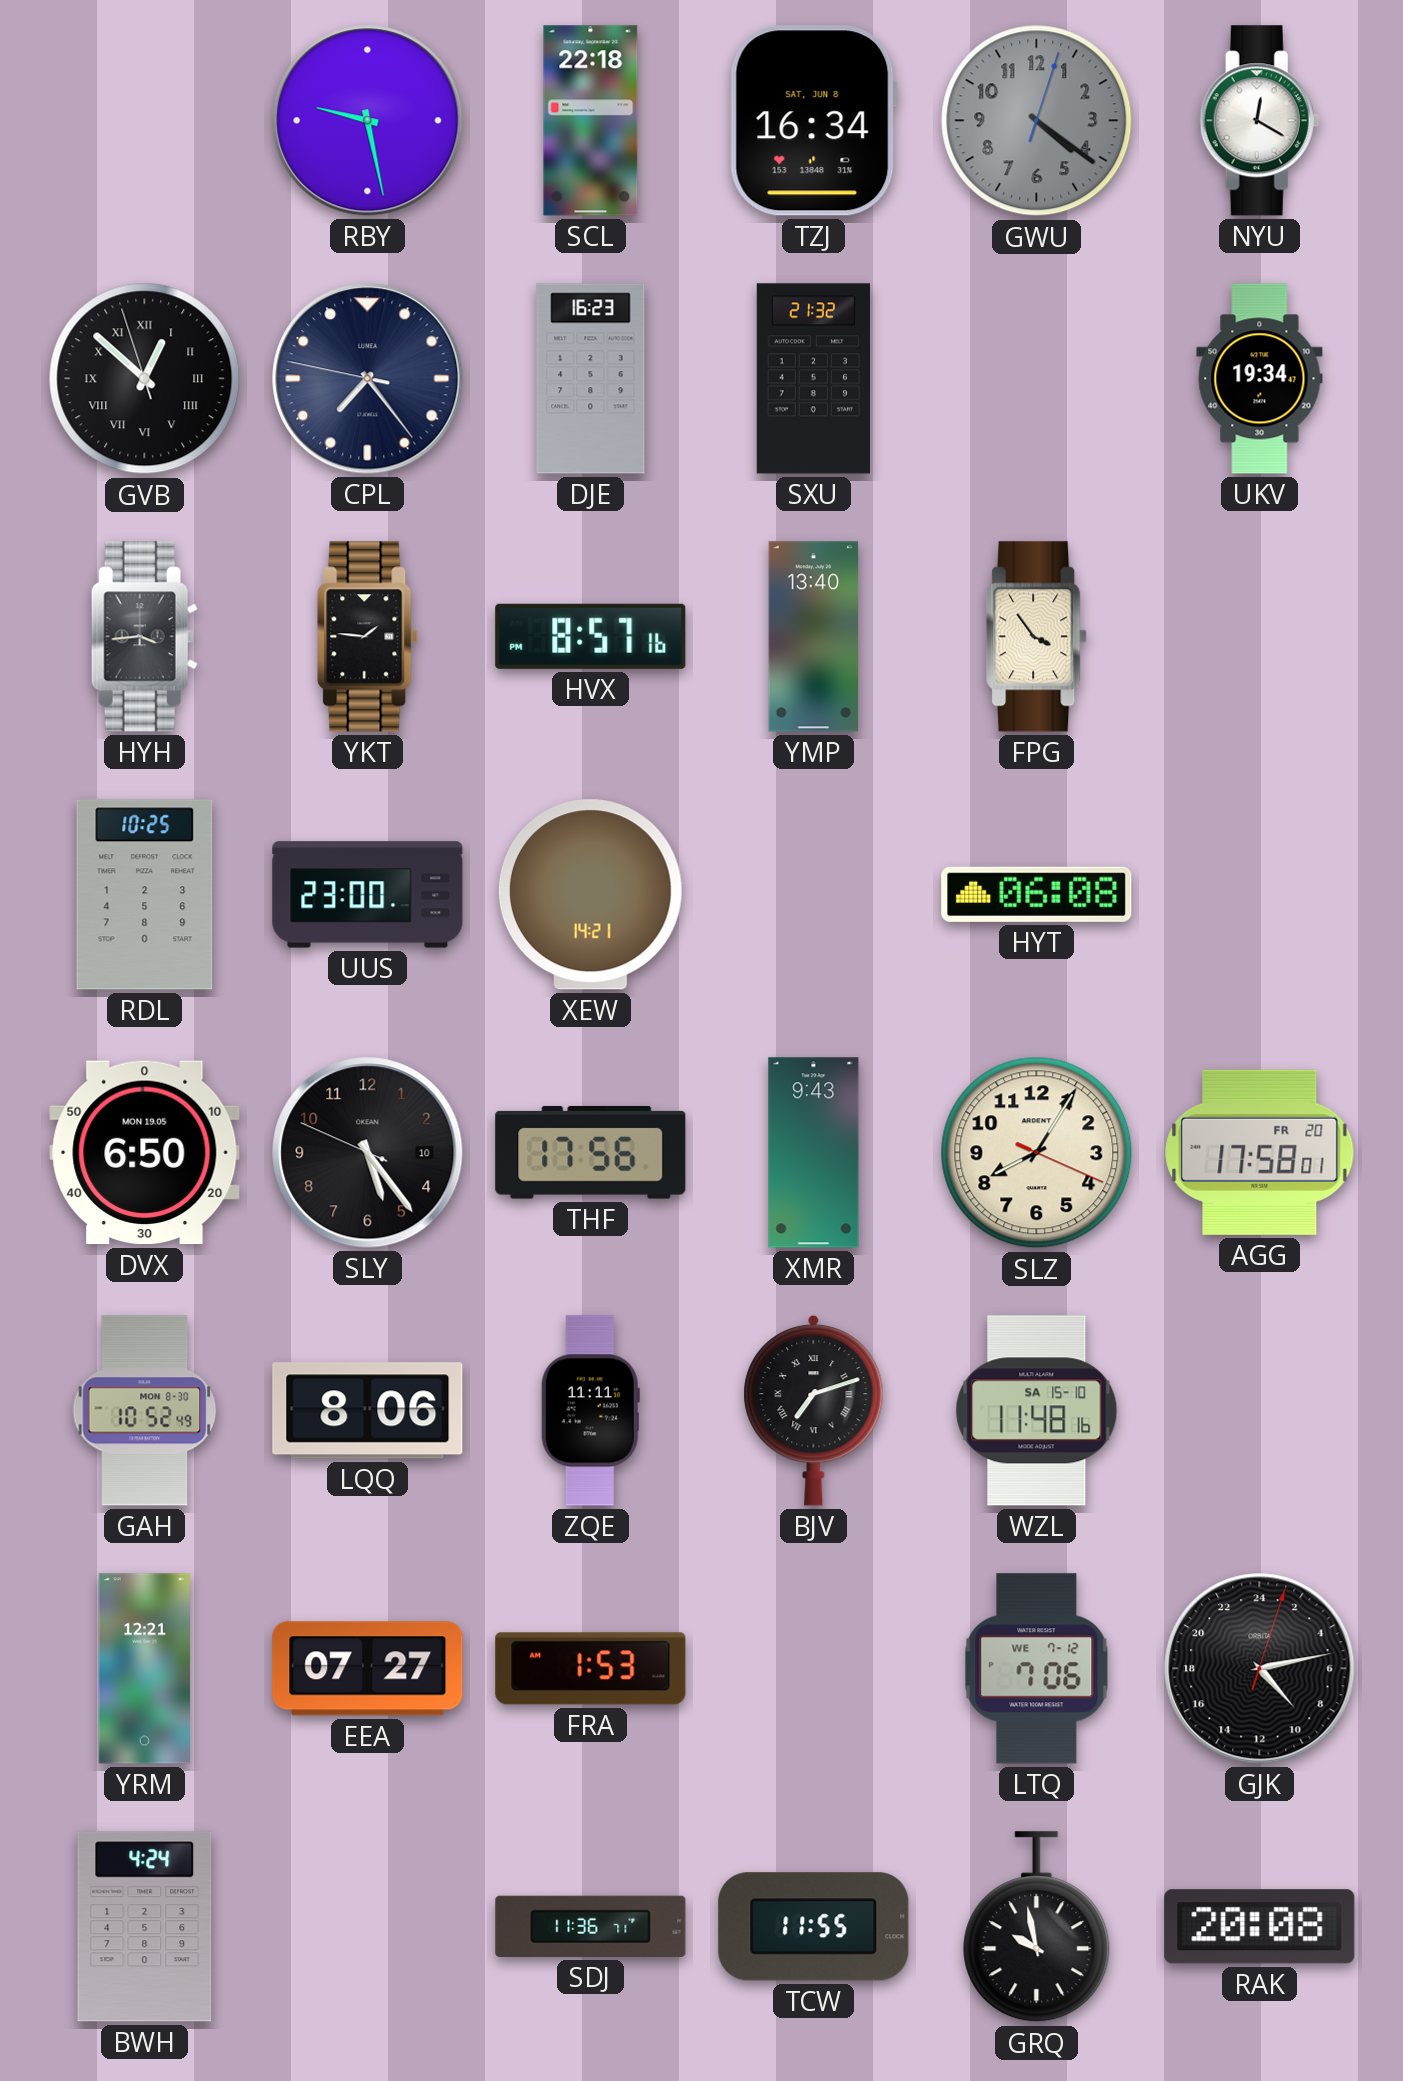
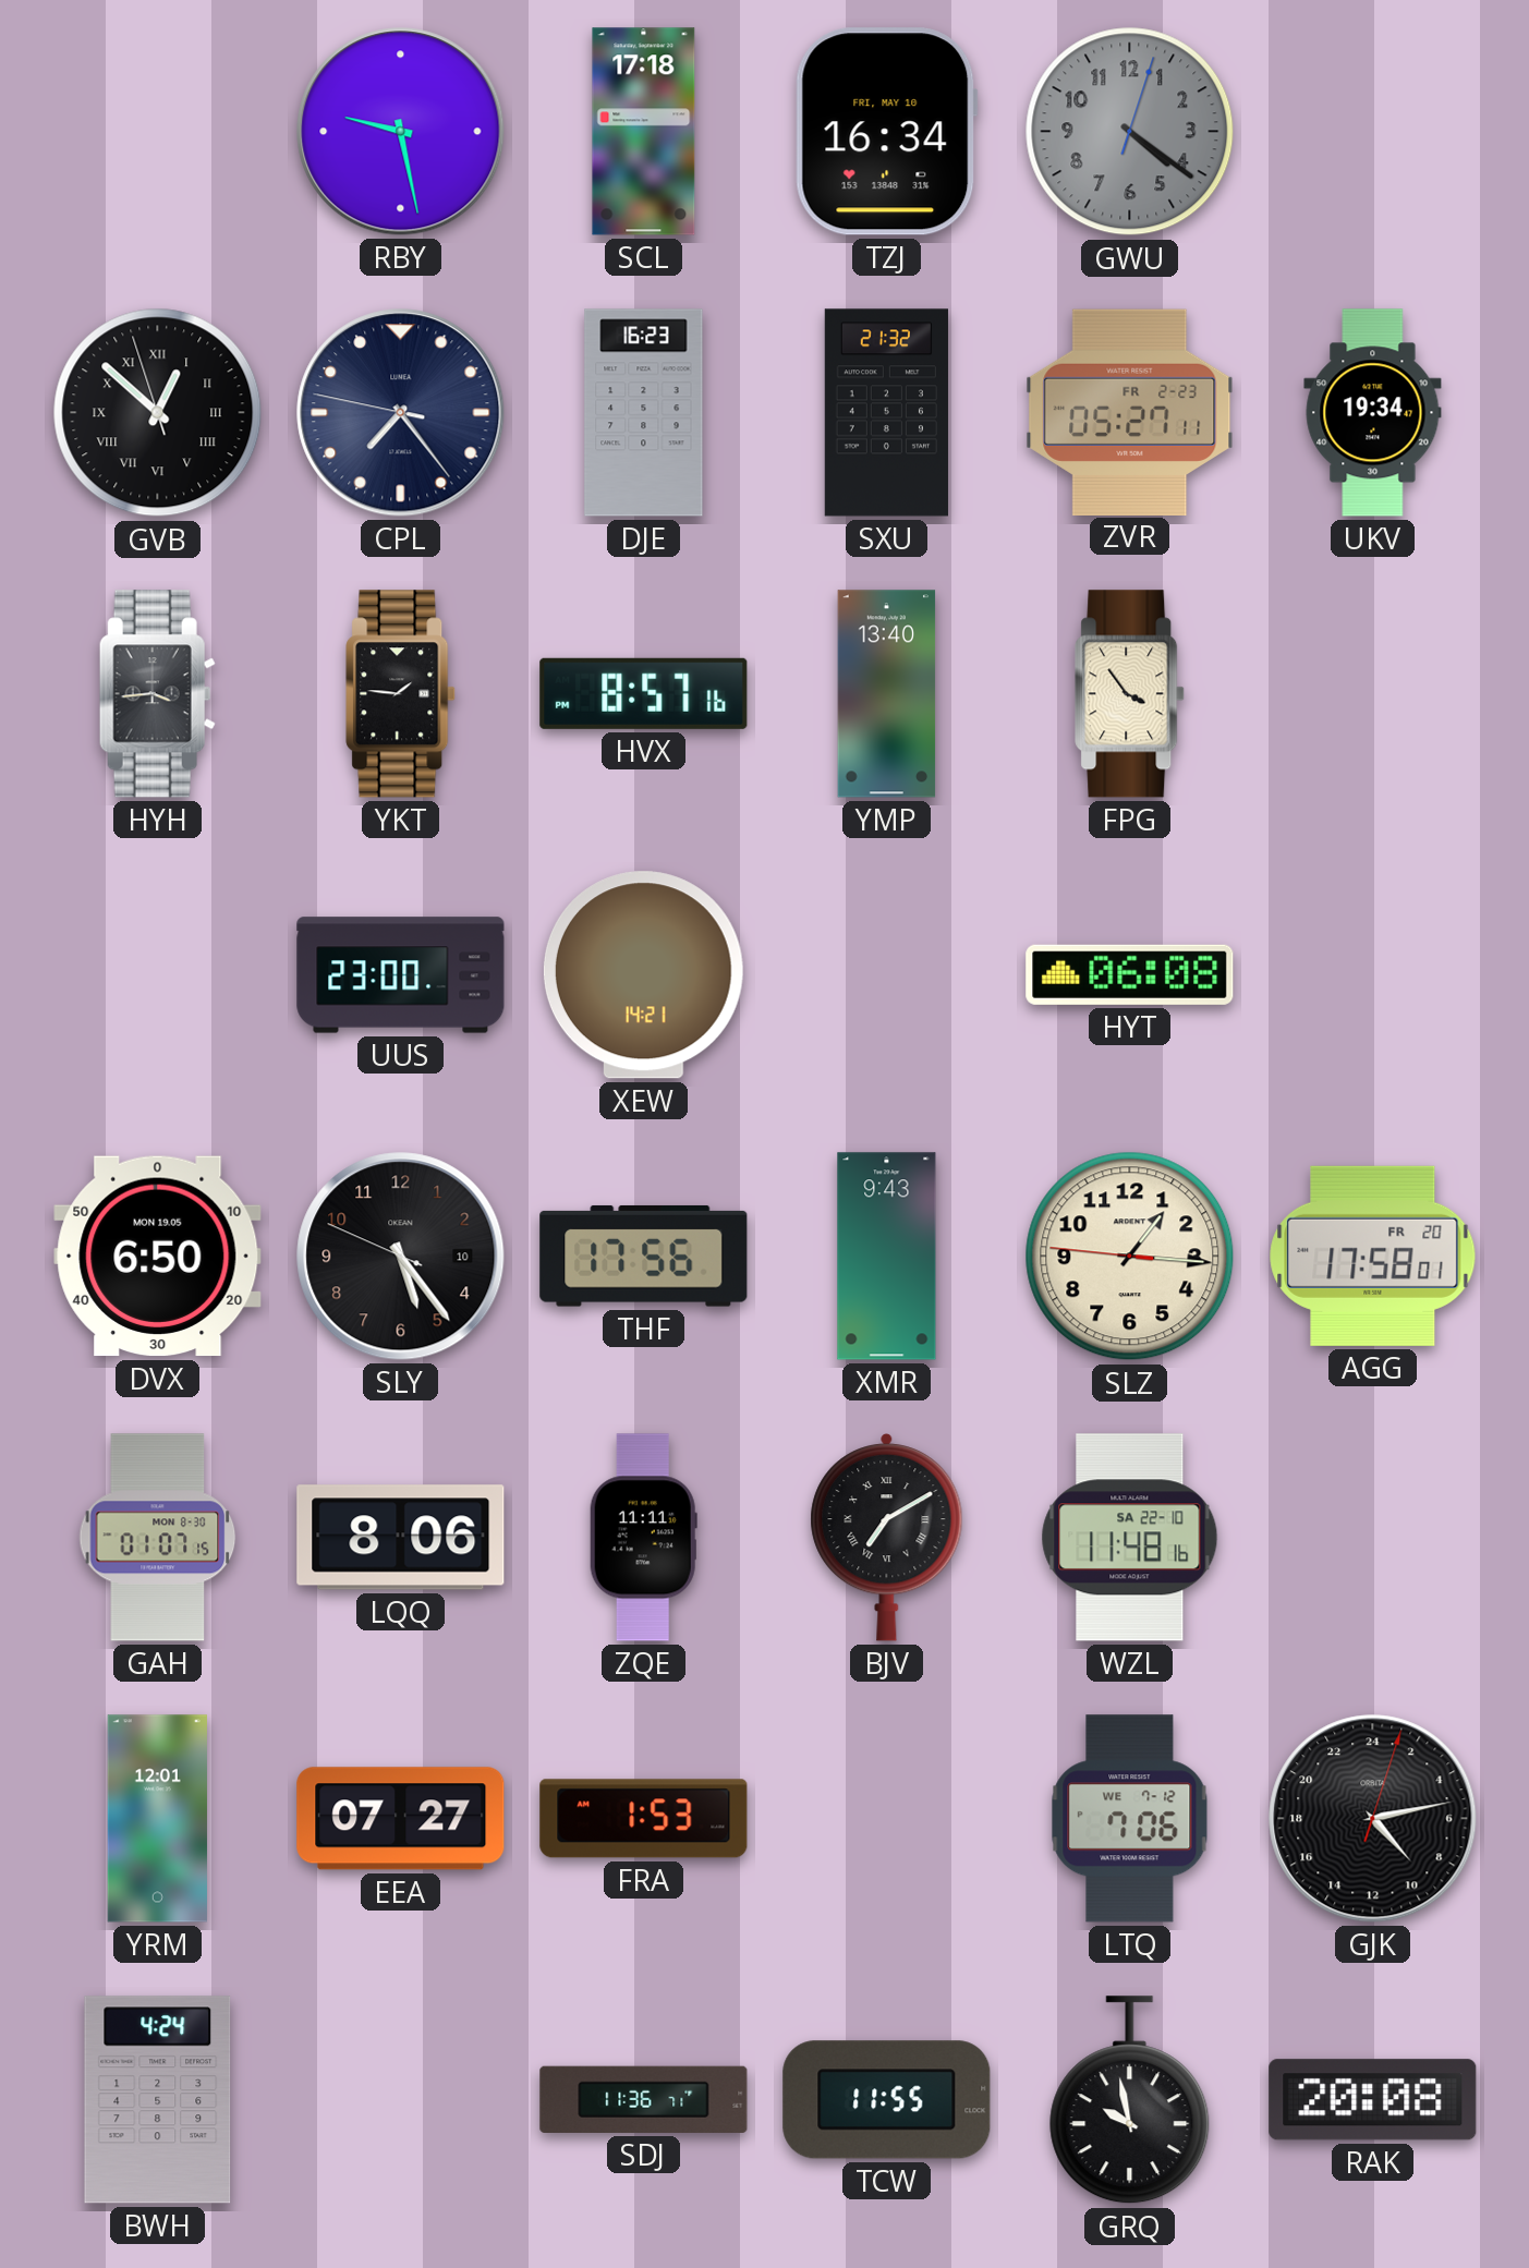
SCL: 22:18 -> 17:18 (644, 132)
TZJ date: SAT, JUN 8 -> FRI, MAY 10 (886, 132)
NYU: 12:20 -> none (1259, 121)
ZVR: none -> 05:27 (1130, 412)
RDL: 10:25 -> none (145, 895)
SLZ: 8:05 -> 1:15 (1130, 1257)
GAH: 10:52 -> 01:07 (158, 1538)
BJV: 7:12 -> 7:10 (887, 1538)
WZL date: SA 15-10 -> SA 22-10 (1130, 1538)
YRM: 12:21 -> 12:01 (157, 1819)
